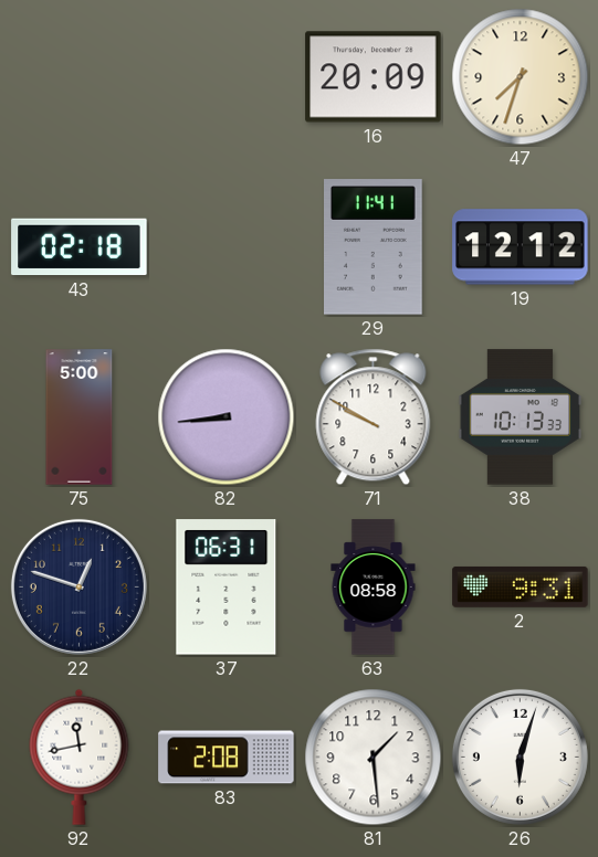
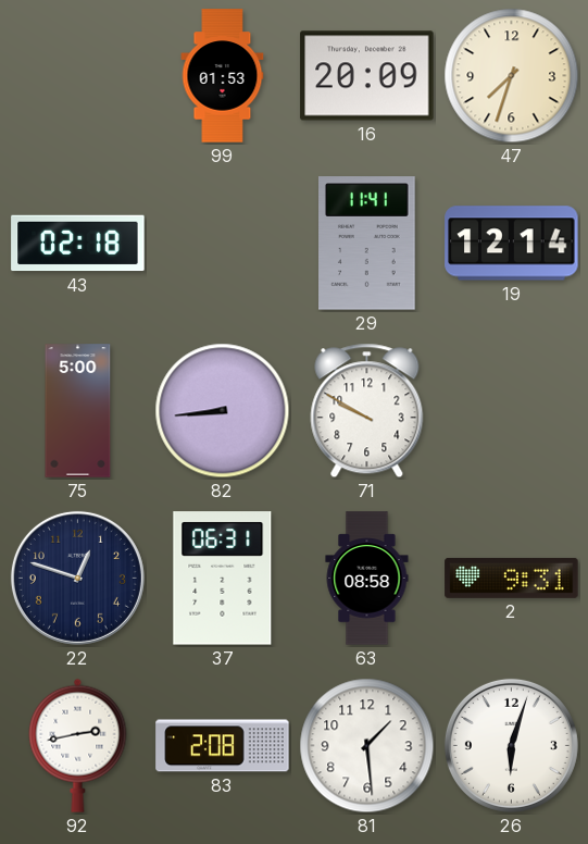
99: none -> 01:53 (223, 76)
19: 12:12 -> 12:14 (512, 244)
38: 10:13 -> none (521, 417)
92: 11:43 -> 2:43 (78, 745)
